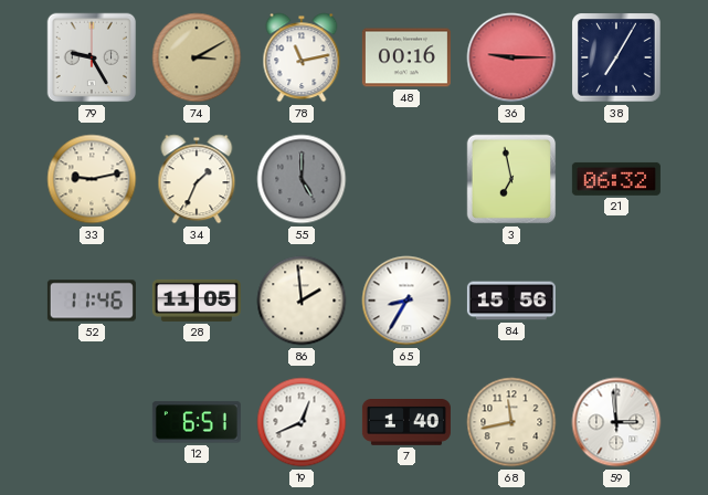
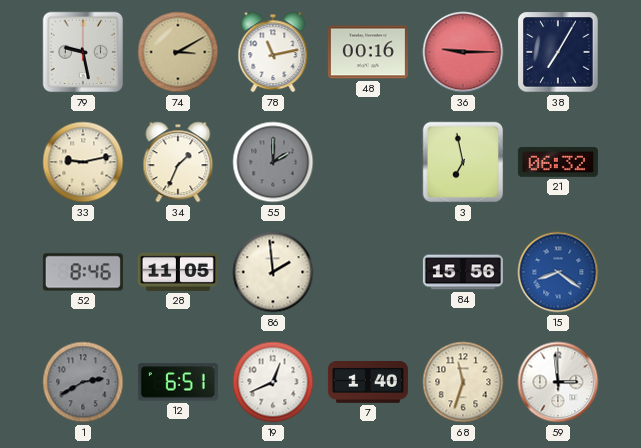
79: 9:25 -> 9:28 (83, 52)
55: 5:00 -> 2:00 (273, 162)
52: 11:46 -> 8:46 (83, 272)
65: 8:35 -> none (406, 301)
15: none -> 8:21 (558, 272)
1: none -> 2:40 (83, 382)
68: 11:43 -> 11:33 (463, 382)
